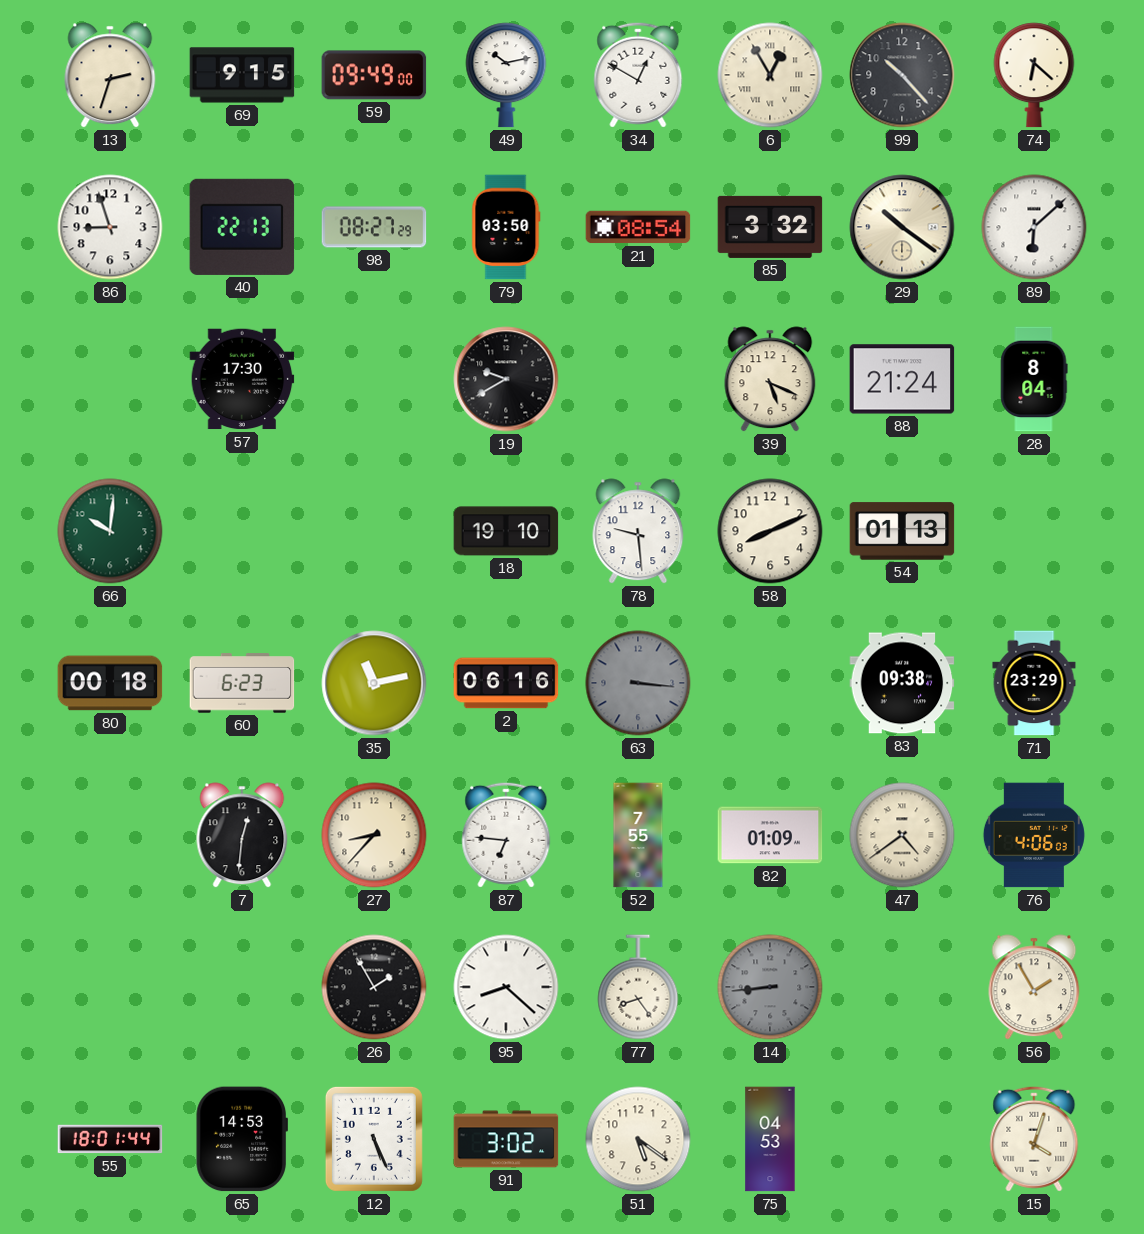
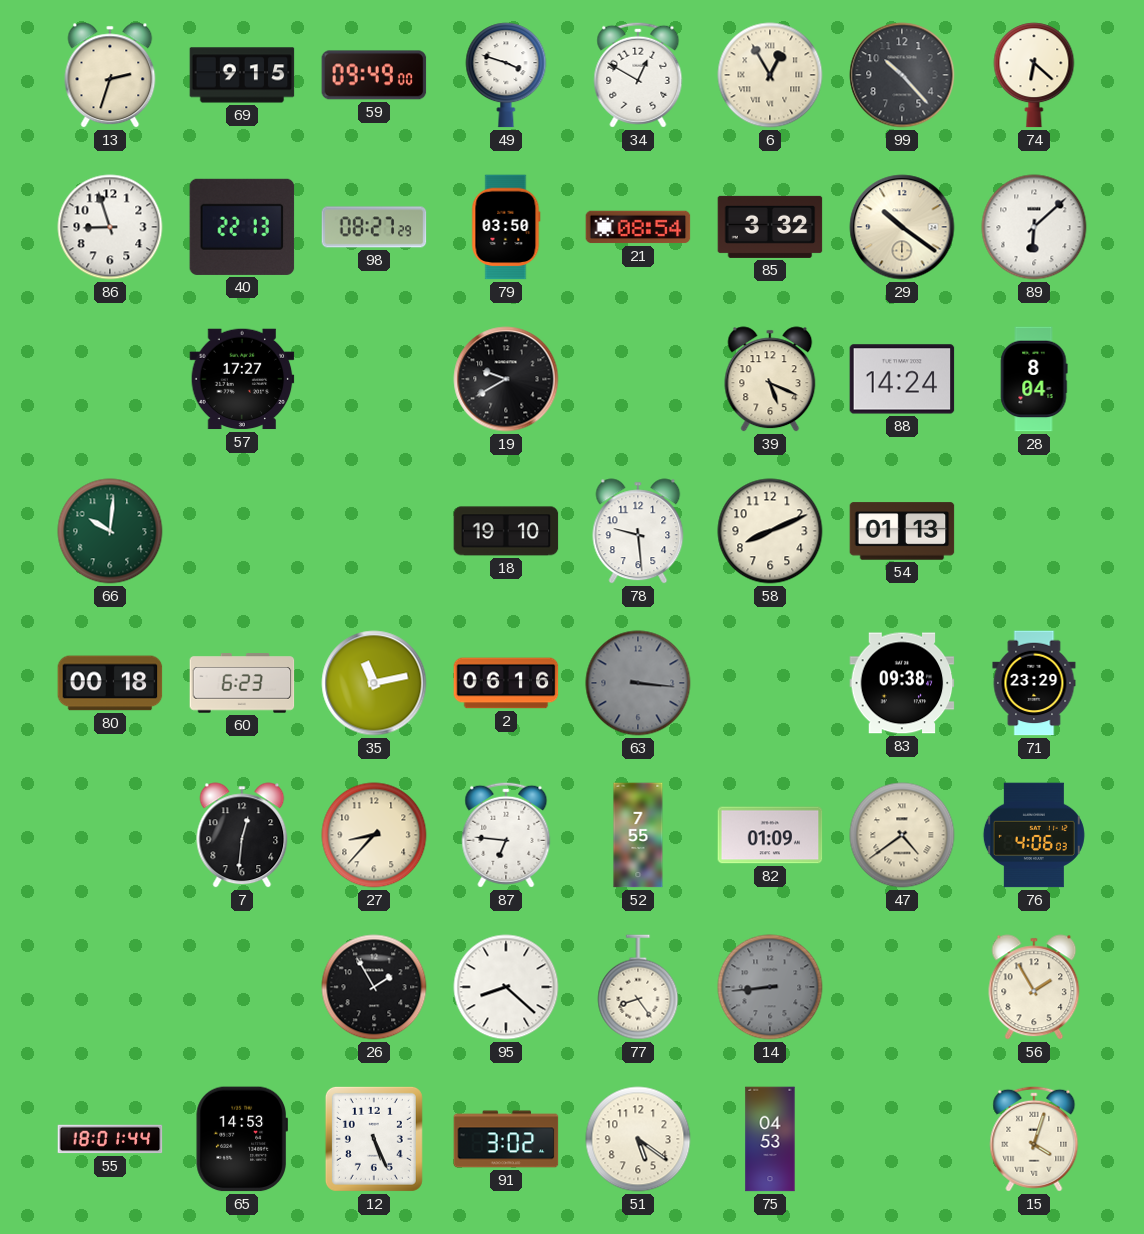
49: 10:13 -> 3:48 (506, 75)
57: 17:30 -> 17:27 (242, 379)
88: 21:24 -> 14:24 (902, 379)
